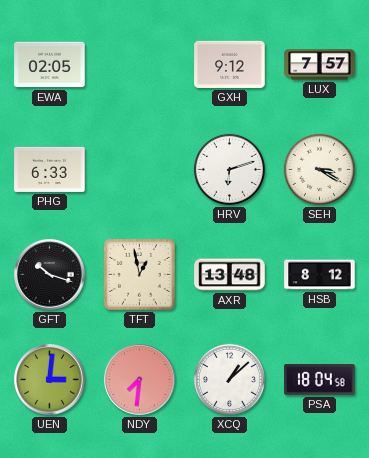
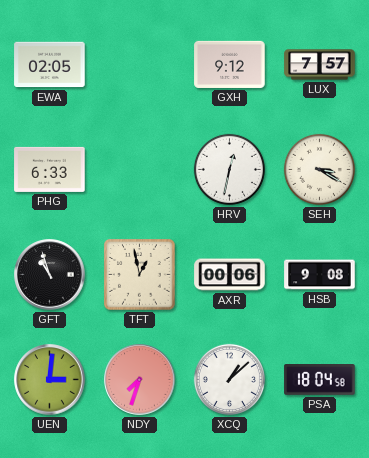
HRV: 6:12 -> 12:32 (229, 169)
GFT: 10:18 -> 10:57 (50, 275)
AXR: 13:48 -> 00:06 (230, 275)
HSB: 8:12 -> 9:08 (320, 275)
NDY: 7:31 -> 7:33 (140, 380)
